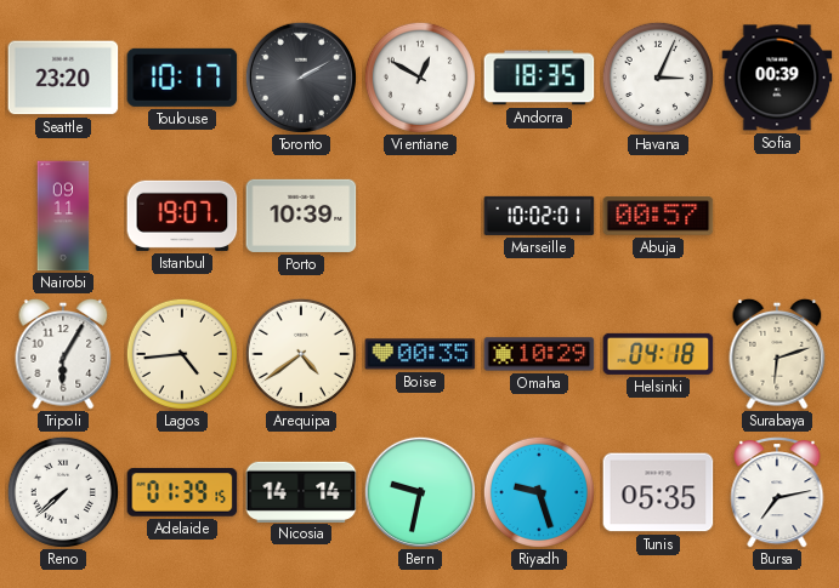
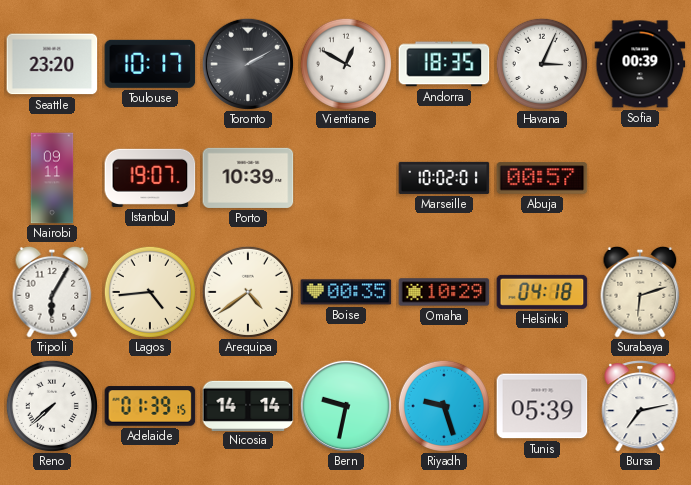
Tunis: 05:35 -> 05:39 (542, 406)
